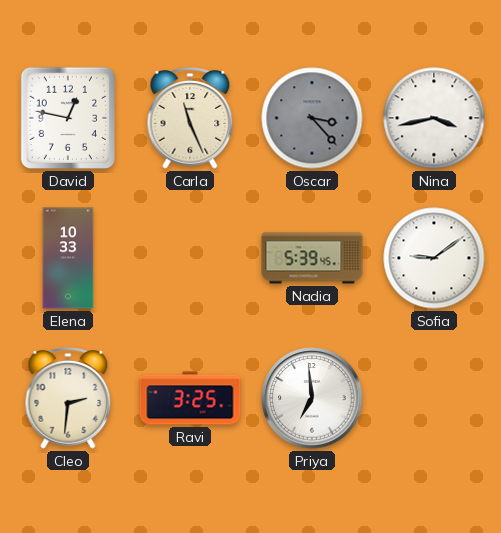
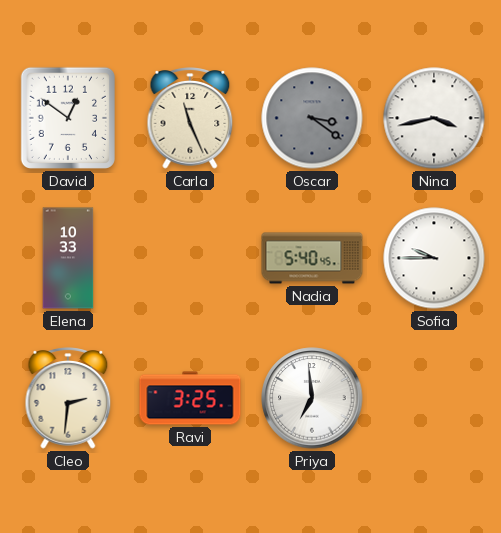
David: 12:47 -> 12:51 (68, 118)
Oscar: 3:23 -> 3:21 (312, 118)
Nadia: 5:39 -> 5:40 (312, 258)
Sofia: 9:09 -> 9:45 (434, 258)
